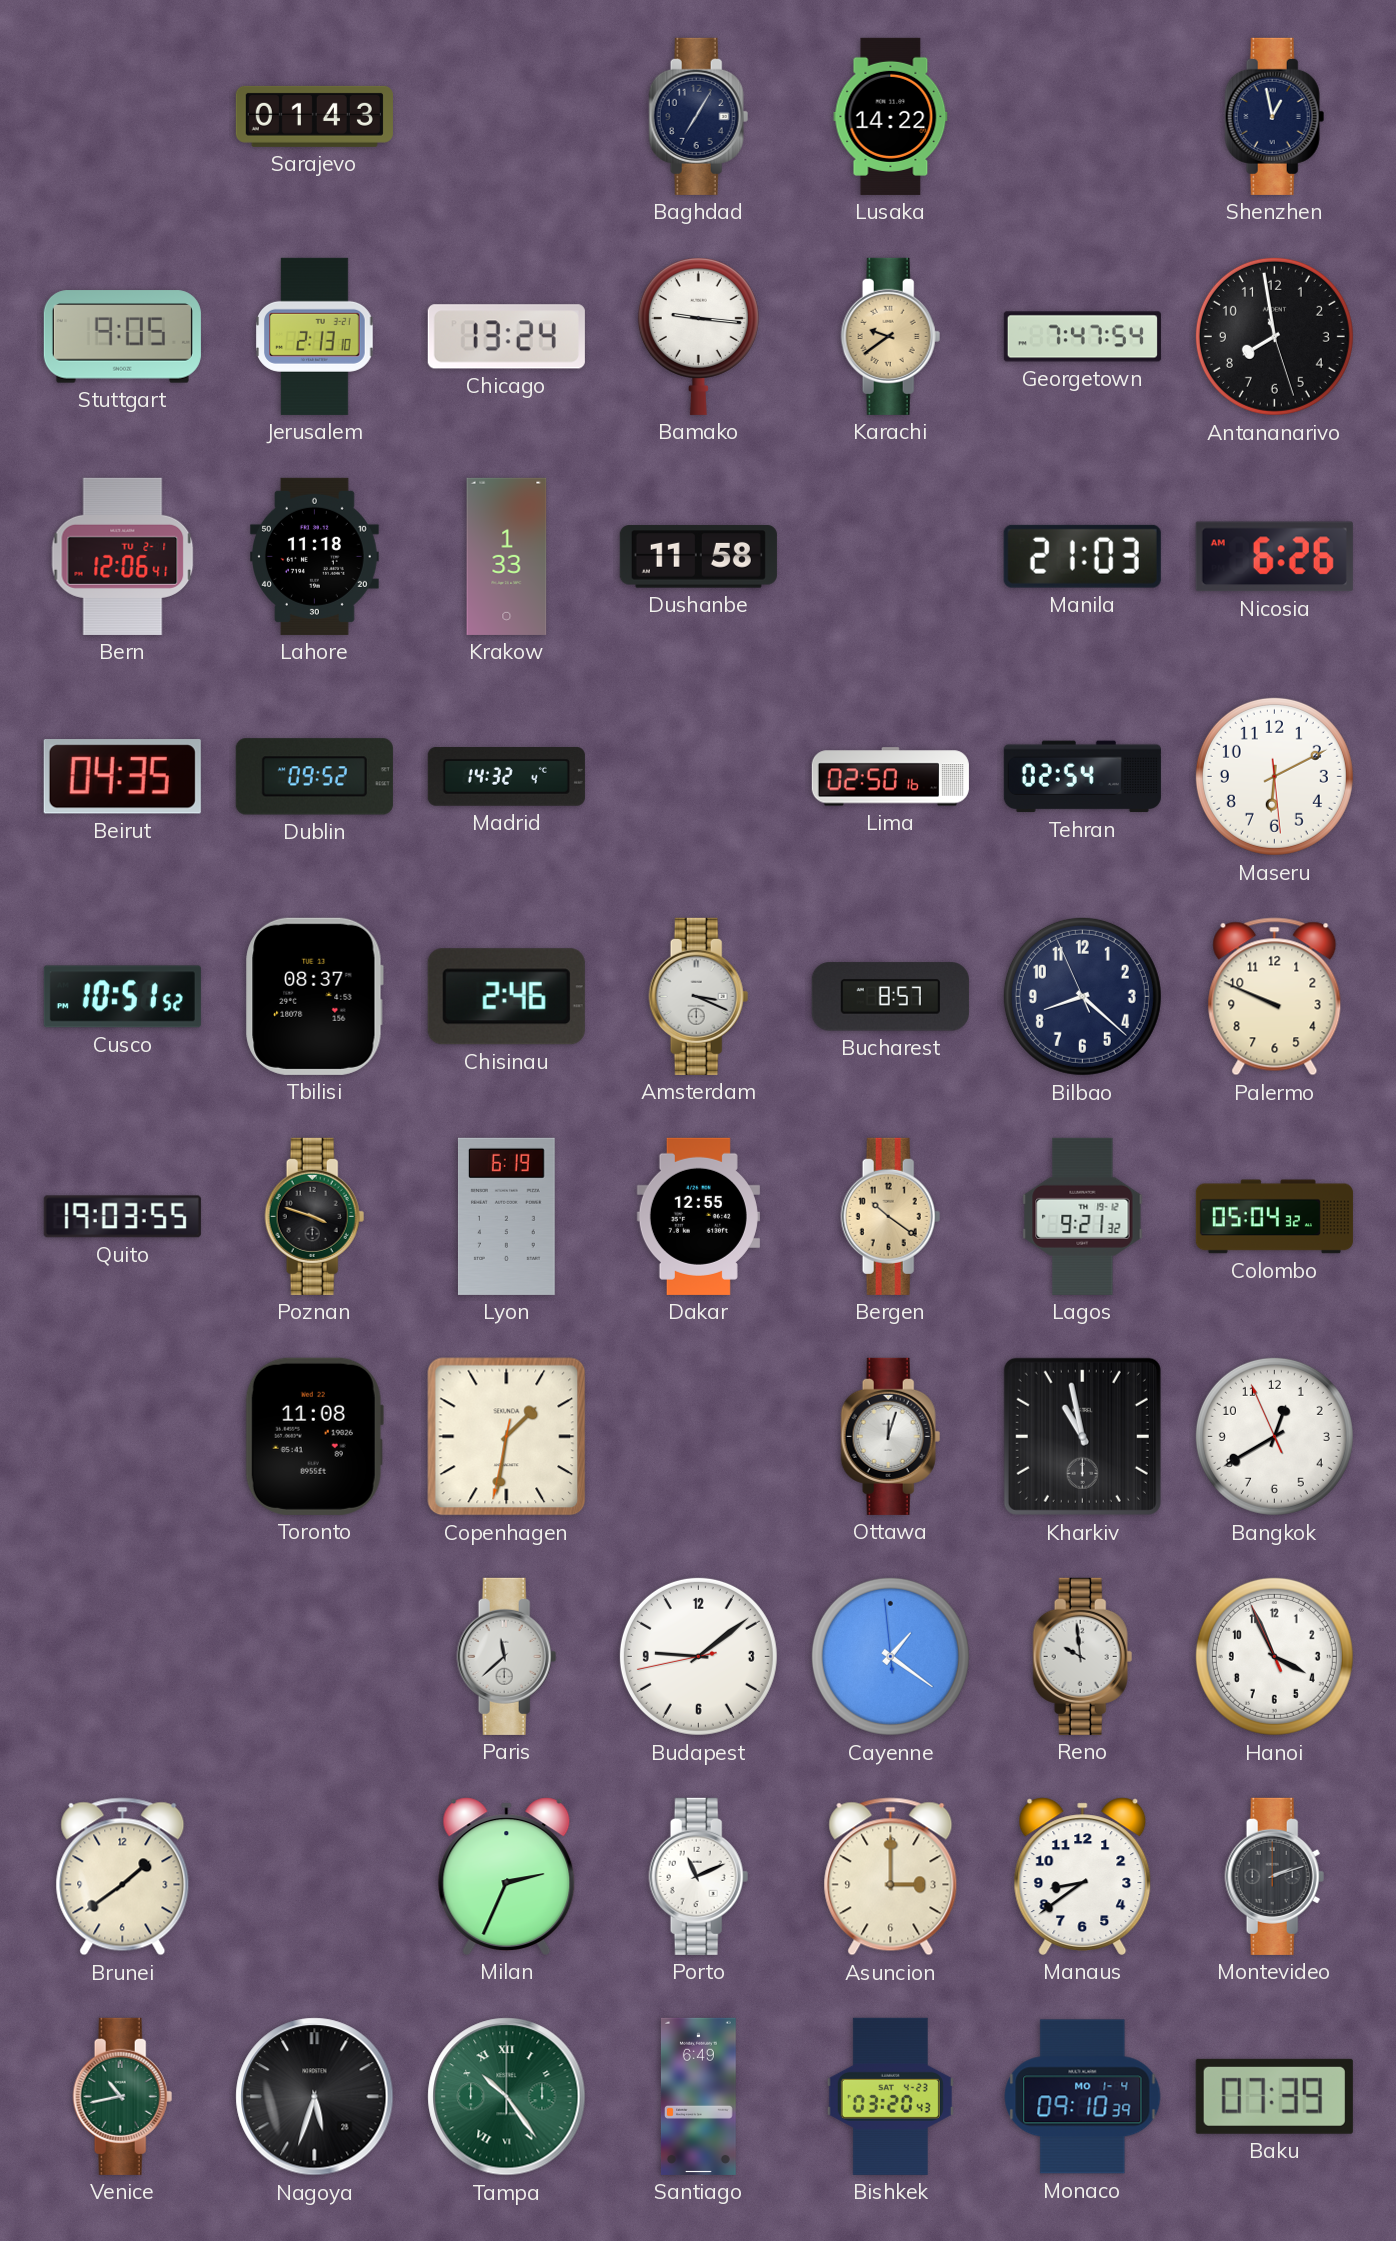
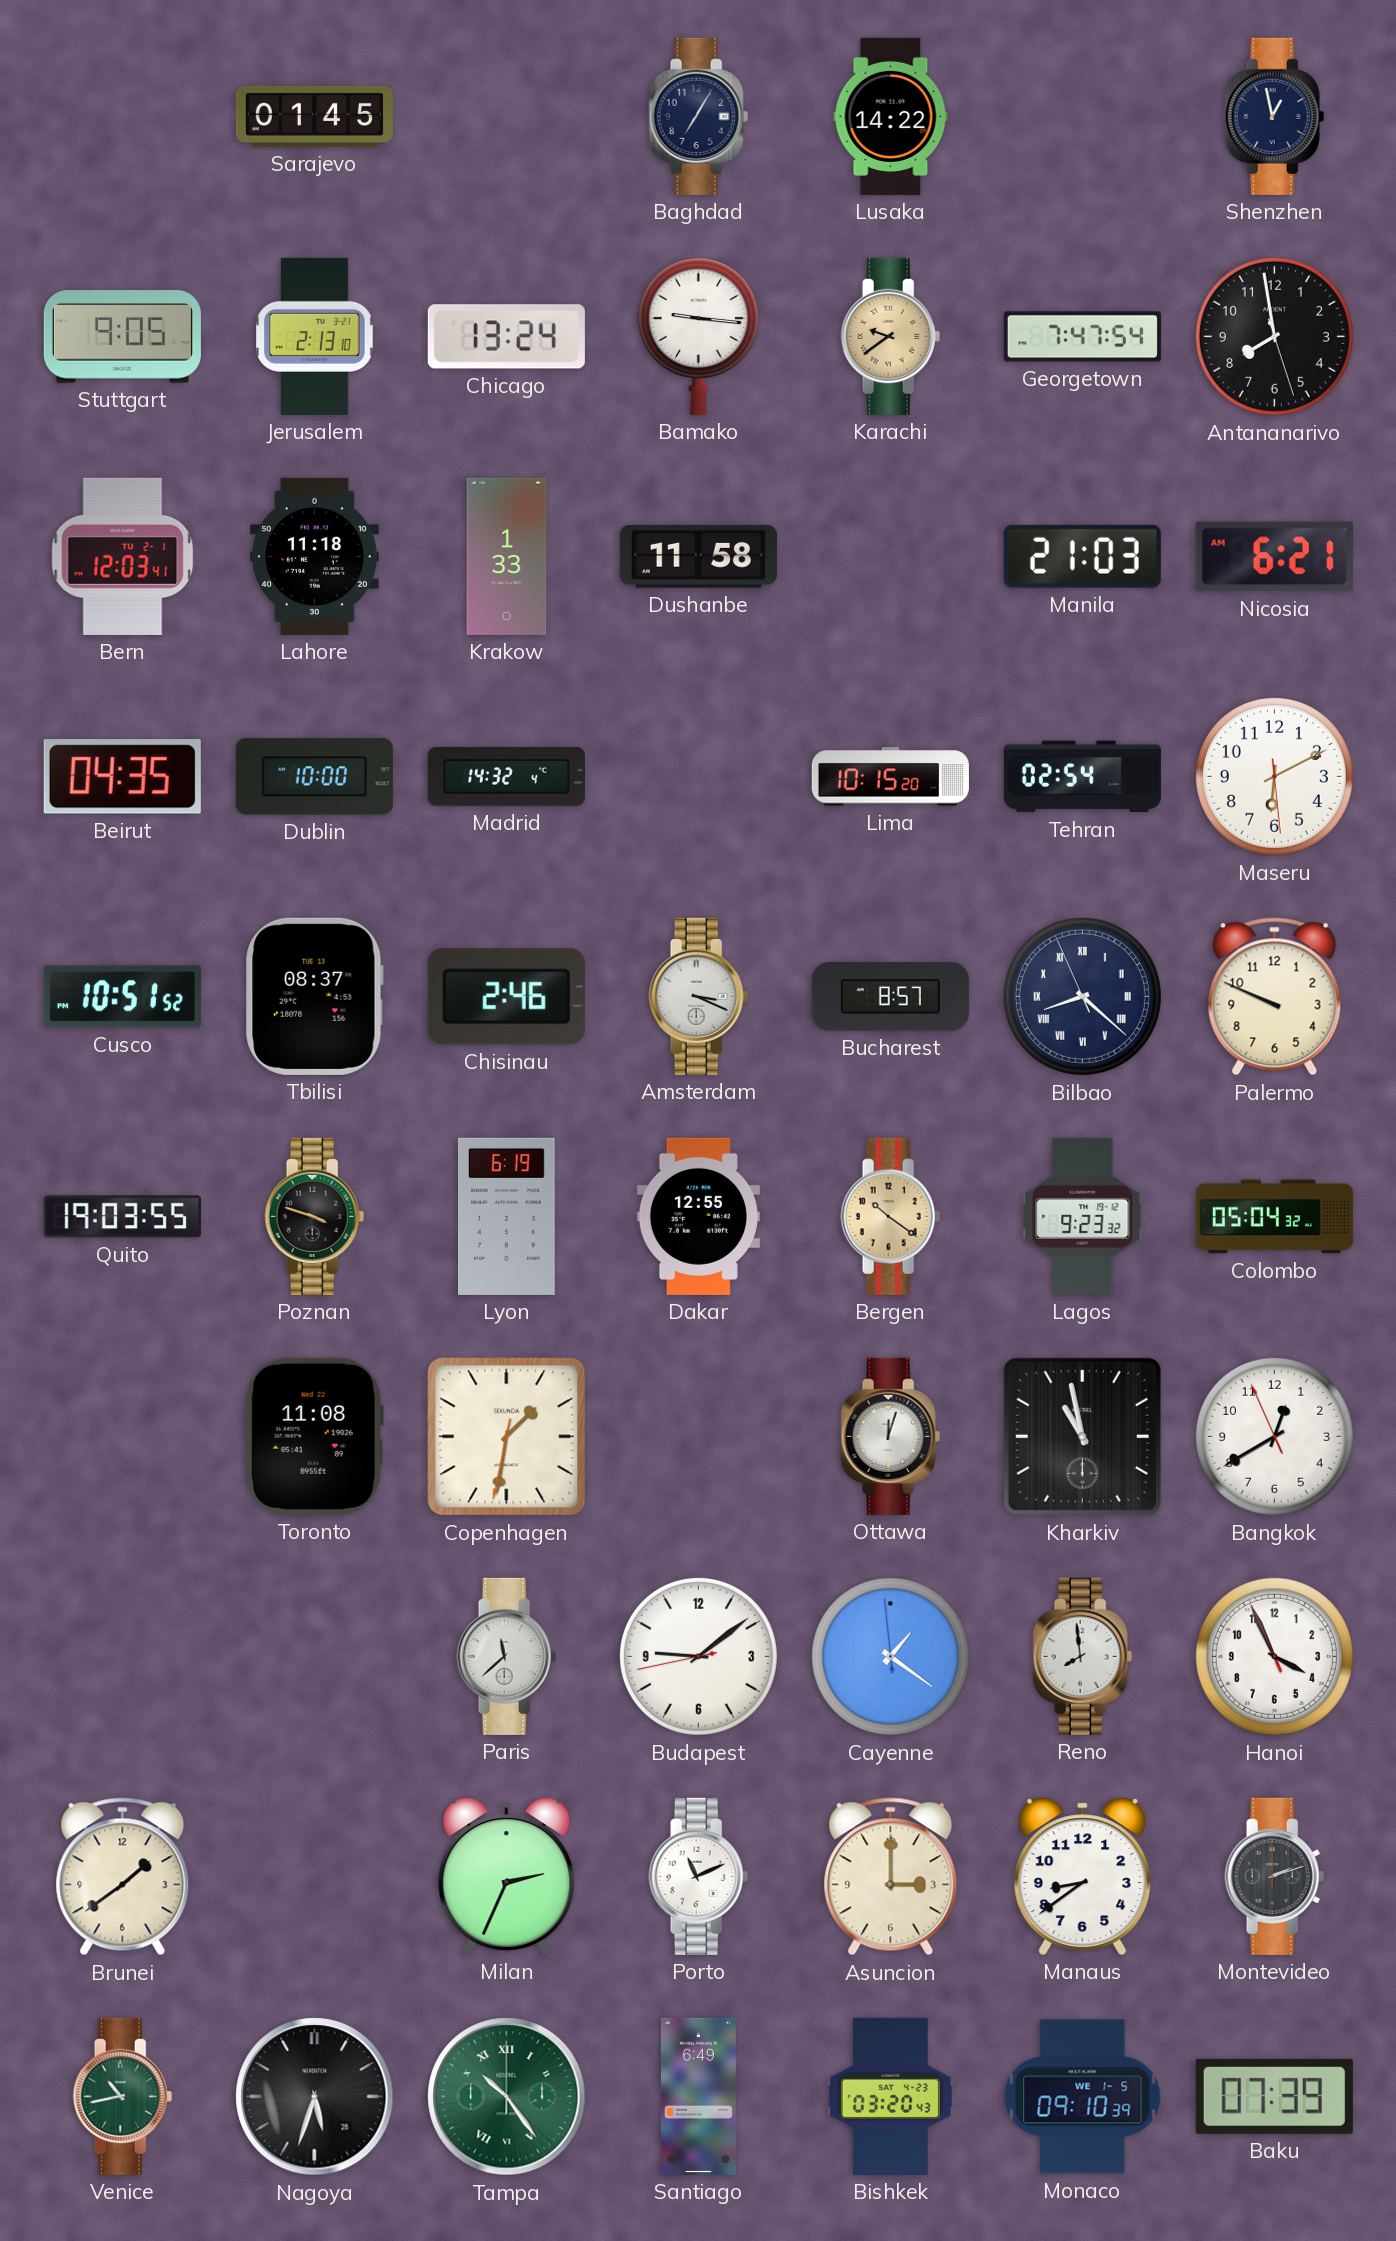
Sarajevo: 01:43 -> 01:45 (314, 116)
Bern: 12:06 -> 12:03 (123, 556)
Nicosia: 6:26 -> 6:21 (1274, 557)
Dublin: 09:52 -> 10:00 (314, 777)
Lima: 02:50 -> 10:15 (890, 777)
Bilbao numerals: Arabic -> Roman (1082, 996)
Lagos: 9:21 -> 9:23 (1083, 1216)
Reno: 9:59 -> 7:59 (1083, 1656)
Monaco date: MO 1-4 -> WE 1-5 (1083, 2097)
